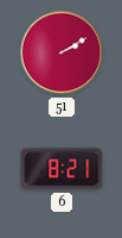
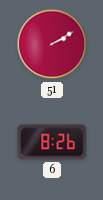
6: 8:21 -> 8:26 (52, 142)
